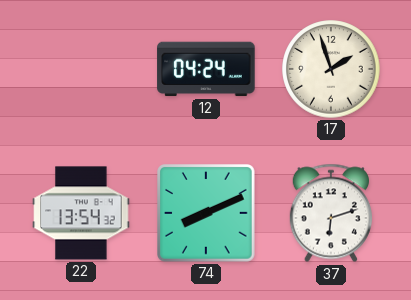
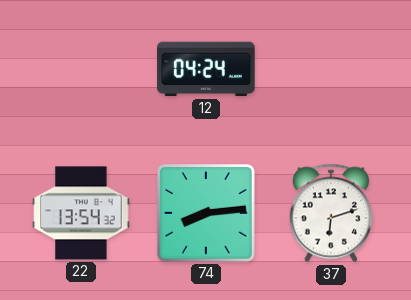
17: 1:57 -> none (331, 69)
74: 8:11 -> 8:14 (207, 214)
